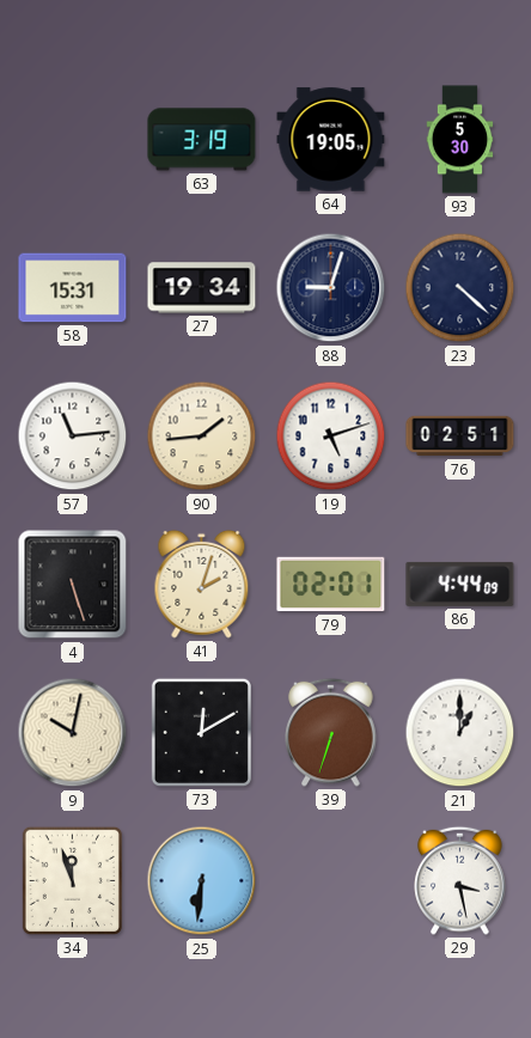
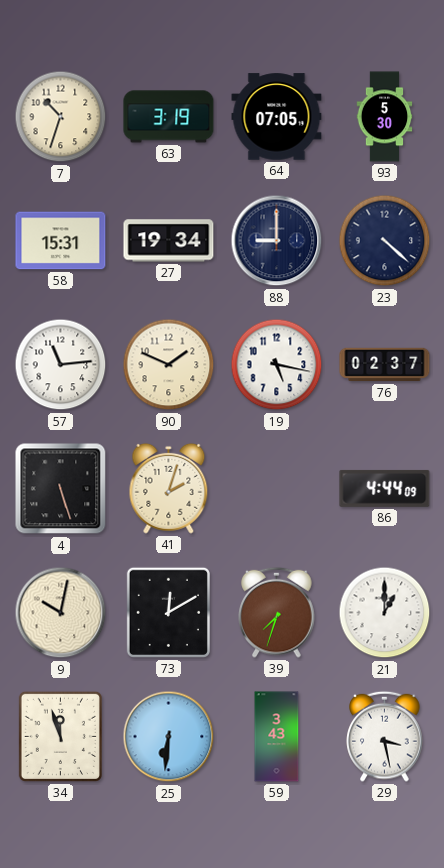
7: none -> 10:33 (61, 117)
64: 19:05 -> 07:05 (277, 117)
88: 9:03 -> 9:00 (277, 241)
90: 1:44 -> 1:49 (169, 365)
19: 5:12 -> 5:17 (277, 365)
76: 02:51 -> 02:37 (385, 365)
79: 02:01 -> none (331, 585)
39: 6:33 -> 7:33 (277, 612)
59: none -> 3:43 (277, 737)
